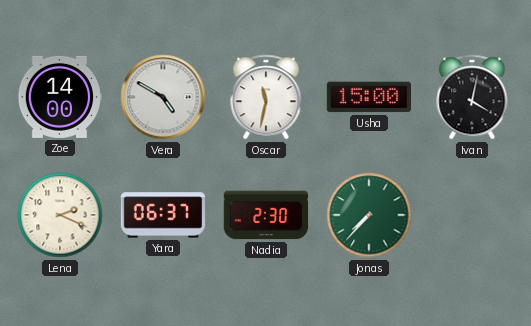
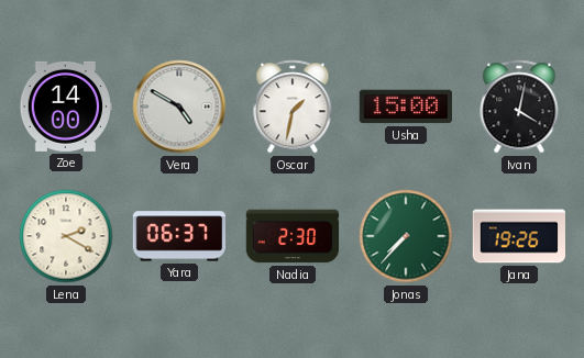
Oscar: 11:32 -> 1:32 (293, 107)
Lena: 2:19 -> 2:20 (66, 236)
Jana: none -> 19:26 (519, 236)
